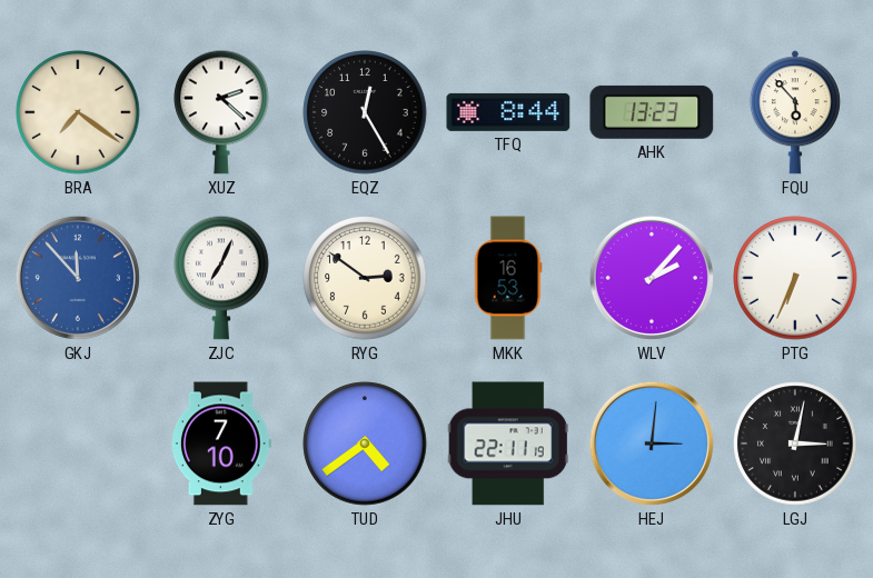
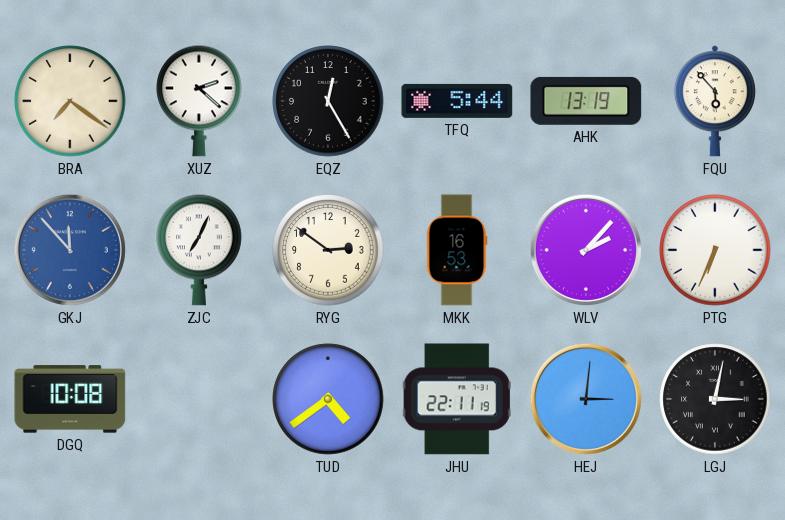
TFQ: 8:44 -> 5:44 (457, 101)
AHK: 13:23 -> 13:19 (586, 101)
DGQ: none -> 10:08 (70, 399)
ZYG: 7:10 -> none (221, 444)
